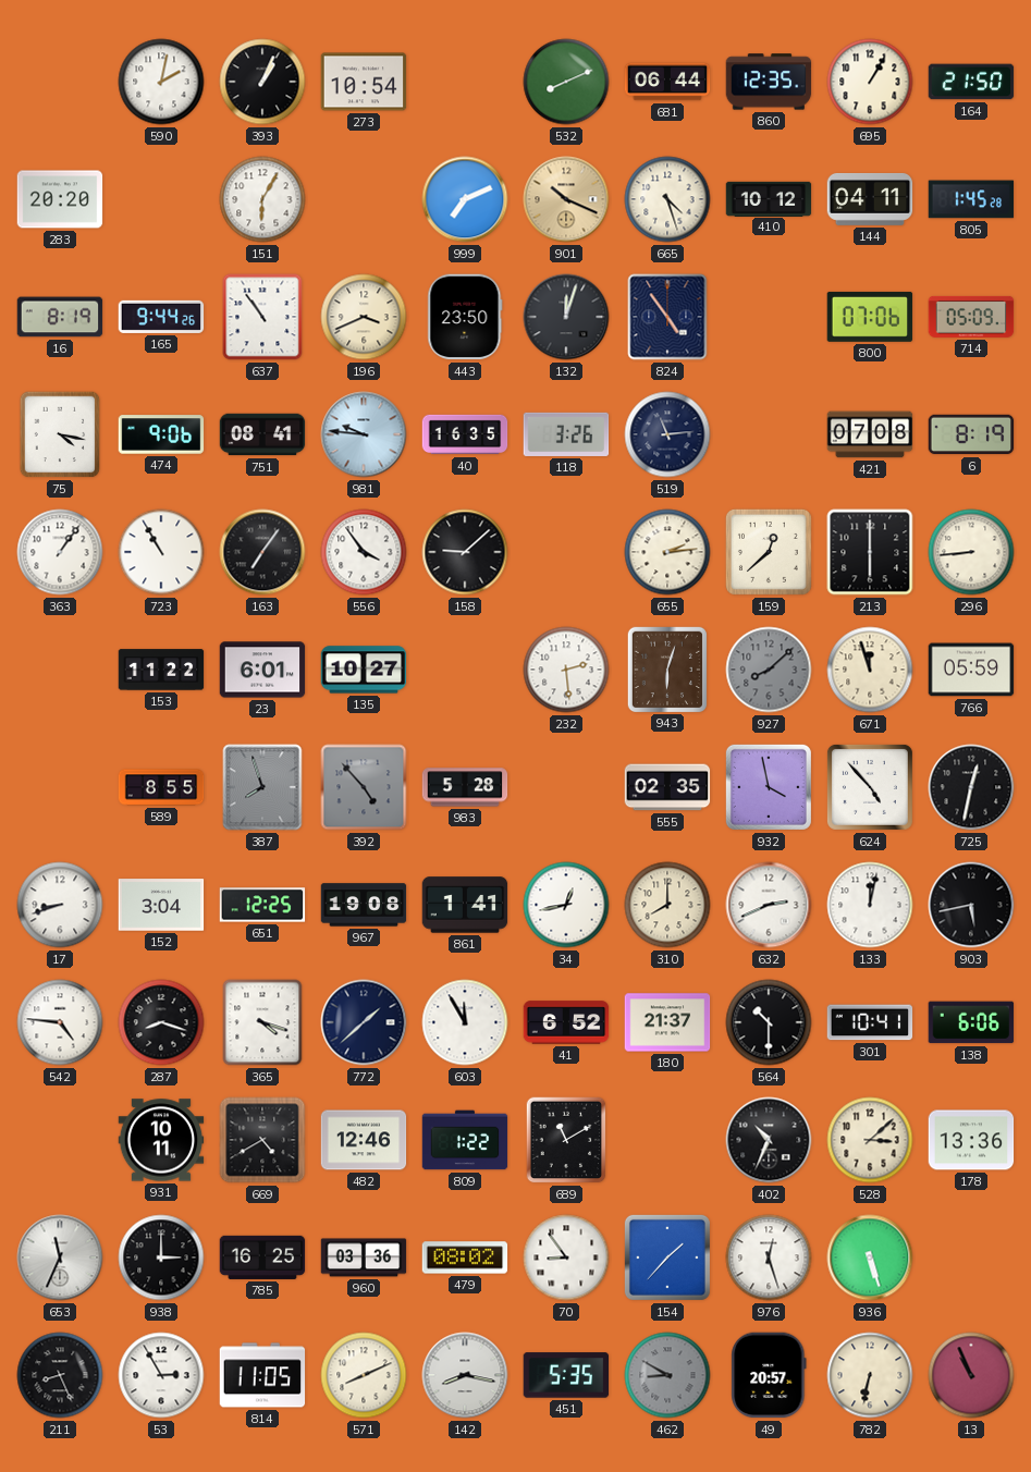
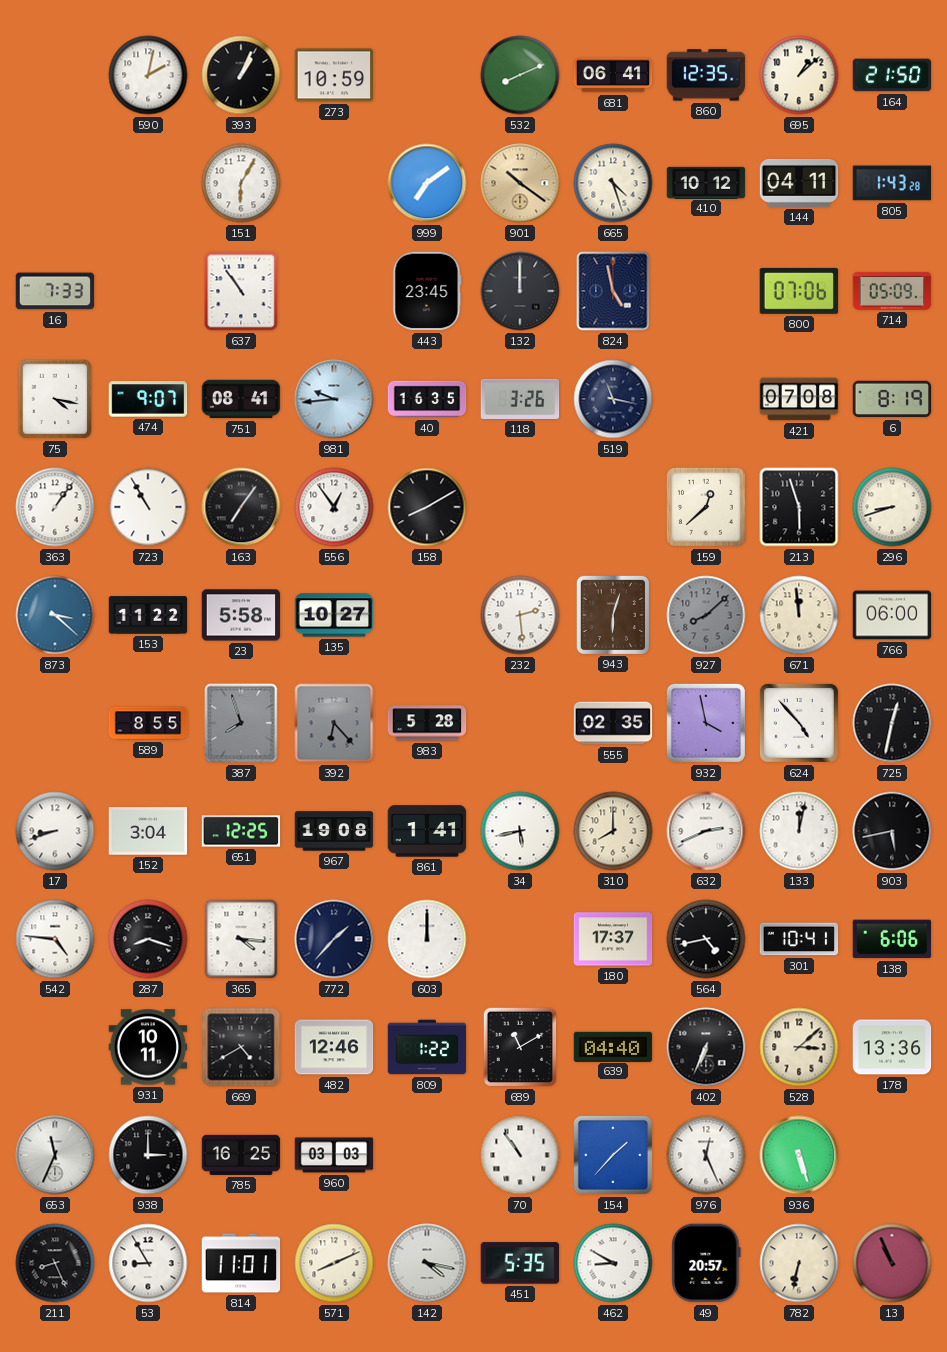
273: 10:54 -> 10:59 (334, 75)
681: 06:44 -> 06:41 (613, 75)
695: 1:05 -> 1:08 (799, 75)
283: 20:20 -> none (60, 199)
999: 7:11 -> 7:09 (427, 183)
901: 10:19 -> 10:21 (520, 183)
805: 1:45 -> 1:43 (892, 183)
16: 8:19 -> 7:33 (55, 291)
165: 9:44 -> none (161, 317)
196: 3:41 -> none (364, 317)
443: 23:50 -> 23:45 (427, 291)
132: 12:03 -> 12:00 (520, 291)
824: 4:54 -> 4:58 (613, 291)
474: 9:06 -> 9:07 (148, 399)
981: 9:46 -> 9:44 (334, 399)
519: 11:14 -> 11:17 (613, 399)
556: 3:54 -> 12:54 (334, 507)
158: 9:08 -> 8:10 (427, 507)
655: 2:14 -> none (667, 552)
213: 6:00 -> 5:57 (799, 507)
296: 8:44 -> 8:42 (892, 507)
873: none -> 3:22 (55, 615)
23: 6:01 -> 5:58 (241, 615)
671: 11:57 -> 11:59 (799, 615)
766: 05:59 -> 06:00 (892, 615)
392: 4:53 -> 6:23 (334, 723)
34: 12:43 -> 5:43 (520, 831)
365: 4:18 -> 4:16 (241, 939)
772: 1:38 -> 1:37 (334, 939)
603: 11:55 -> 12:00 (427, 939)
41: 6:52 -> none (566, 1022)
180: 21:37 -> 17:37 (613, 939)
564: 10:30 -> 4:43 (706, 939)
639: none -> 04:40 (613, 1046)
402: 10:34 -> 6:34 (706, 1047)
960: 03:36 -> 03:03 (334, 1155)
479: 08:02 -> none (465, 1258)
70: 8:54 -> 10:54 (520, 1155)
976: 12:27 -> 12:26 (706, 1155)
53: 2:55 -> 8:55 (148, 1263)
814: 11:05 -> 11:01 (241, 1263)
142: 8:17 -> 4:17 (427, 1263)
462 dial: grey -> white (613, 1263)
